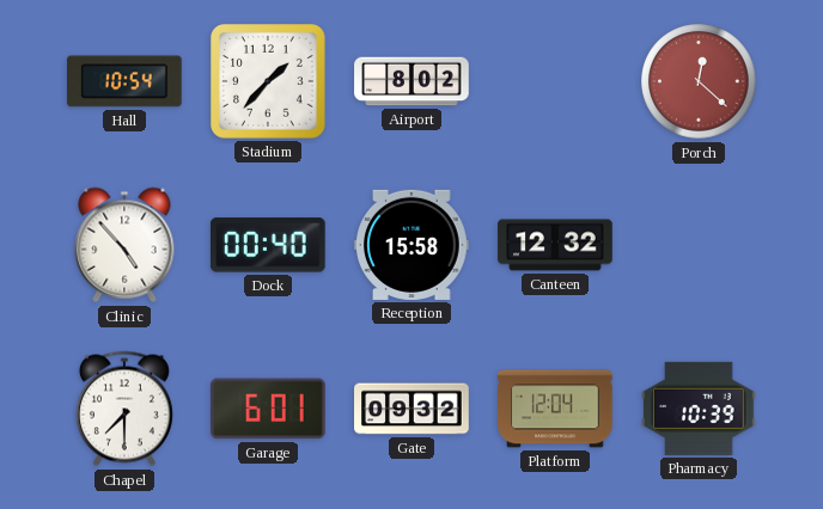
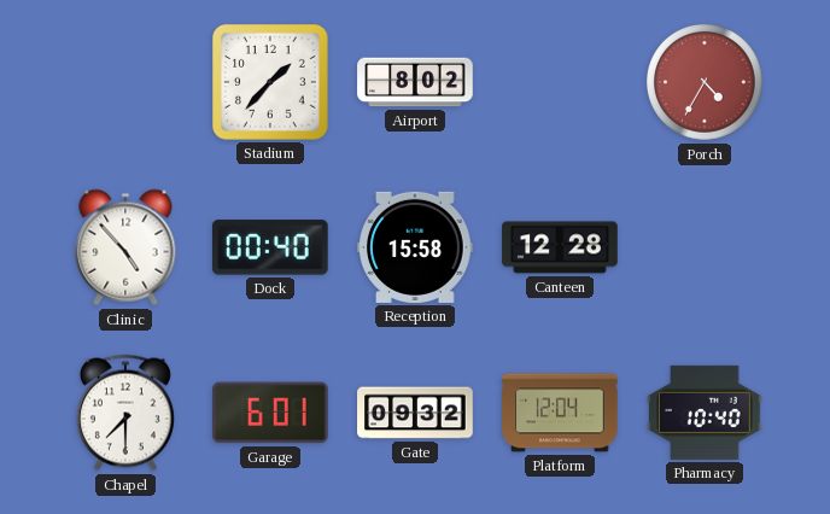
Hall: 10:54 -> none (126, 81)
Porch: 12:22 -> 4:35 (705, 82)
Canteen: 12:32 -> 12:28 (560, 247)
Pharmacy: 10:39 -> 10:40 (705, 413)
